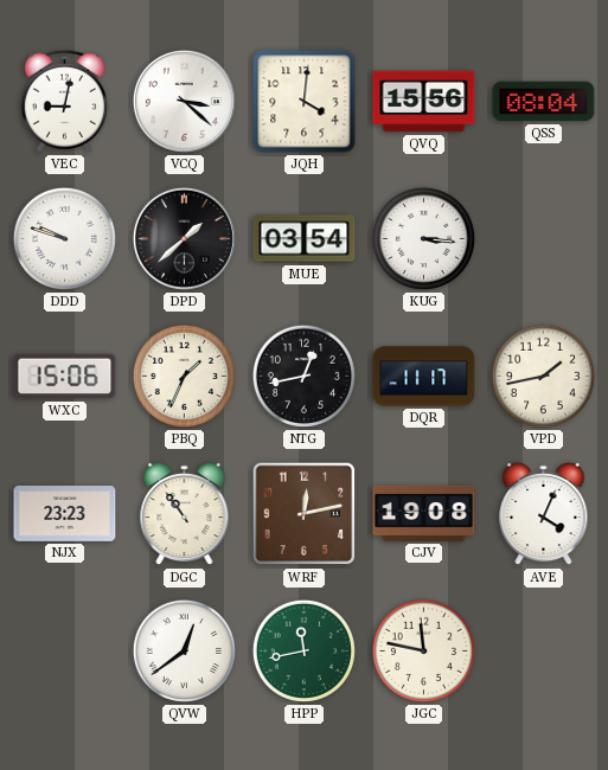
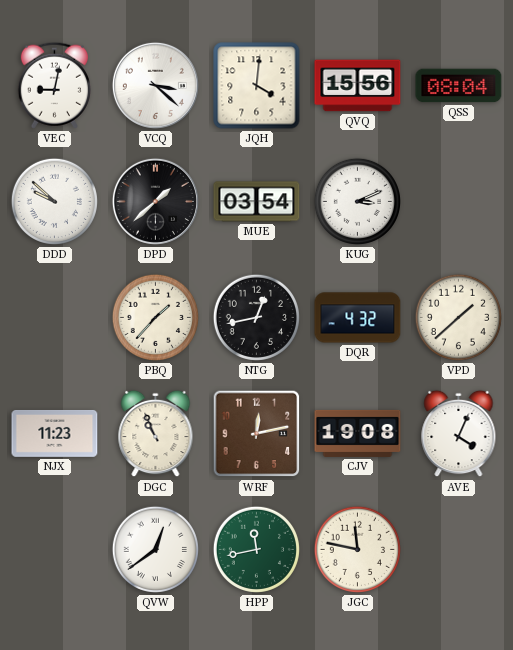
DDD: 9:48 -> 9:52 (54, 201)
KUG: 3:16 -> 3:11 (357, 201)
WXC: 15:06 -> none (65, 377)
PBQ: 1:34 -> 1:37 (155, 317)
DQR: 11:17 -> 4:32 (358, 318)
VPD: 1:43 -> 1:38 (458, 317)
NJX: 23:23 -> 11:23 (55, 433)
DGC: 10:54 -> 10:56 (156, 434)
